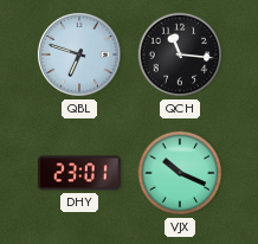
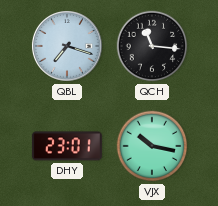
QBL: 6:48 -> 7:18 (67, 46)
VJX: 10:19 -> 10:17 (152, 146)
